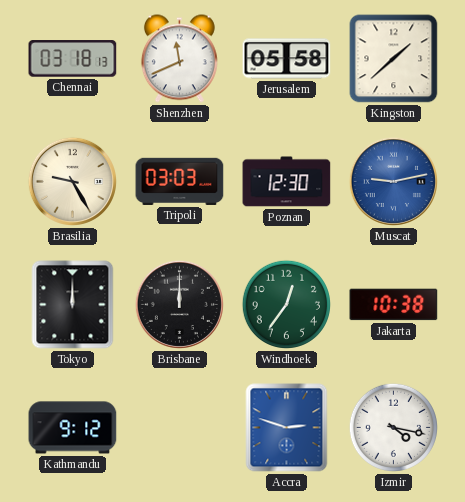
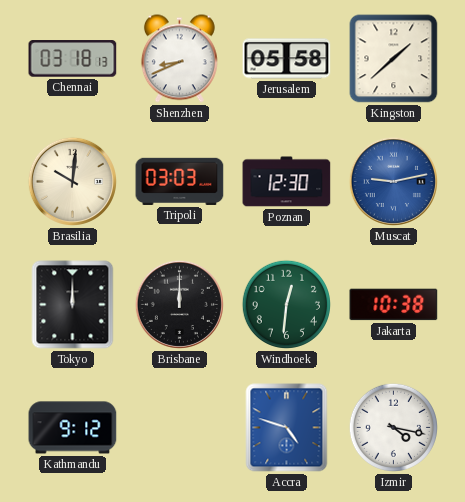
Shenzhen: 11:41 -> 8:41 (179, 59)
Brasilia: 9:25 -> 10:01 (72, 181)
Windhoek: 12:36 -> 12:31 (286, 304)
Accra: 2:48 -> 4:48 (287, 428)
